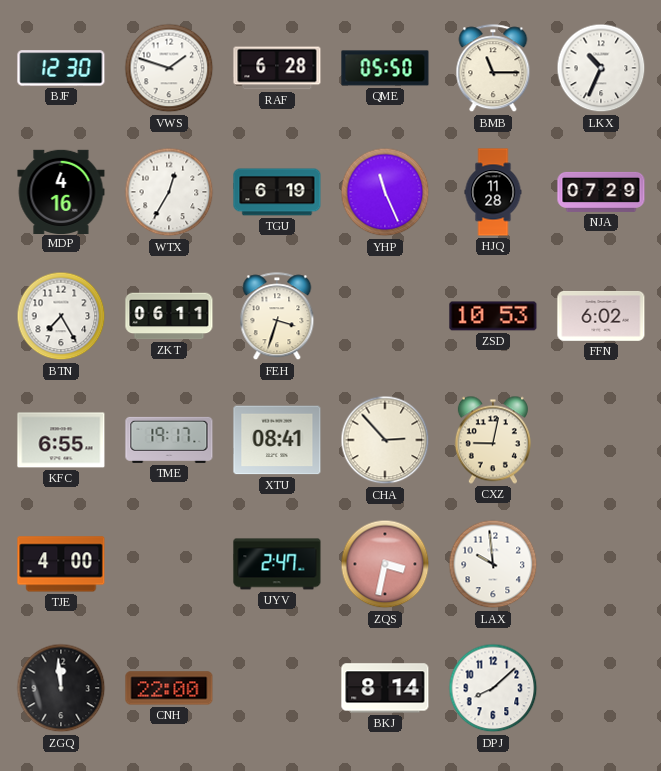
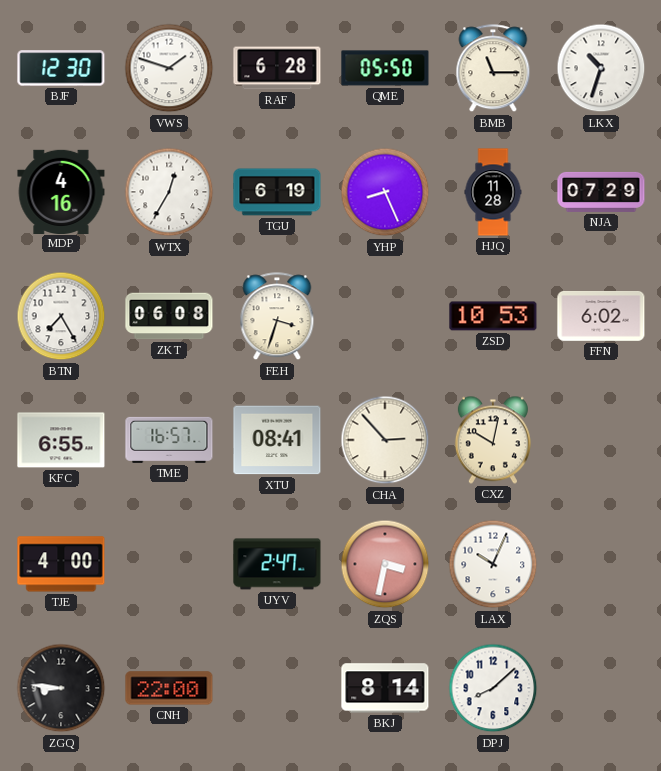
LKX: 10:34 -> 10:33 (601, 68)
YHP: 11:26 -> 8:26 (385, 192)
ZKT: 06:11 -> 06:08 (169, 316)
TME: 19:17 -> 16:57 (169, 440)
CXZ: 9:02 -> 10:02 (493, 440)
LAX: 9:59 -> 10:04 (493, 564)
ZGQ: 11:59 -> 8:46 (61, 688)
